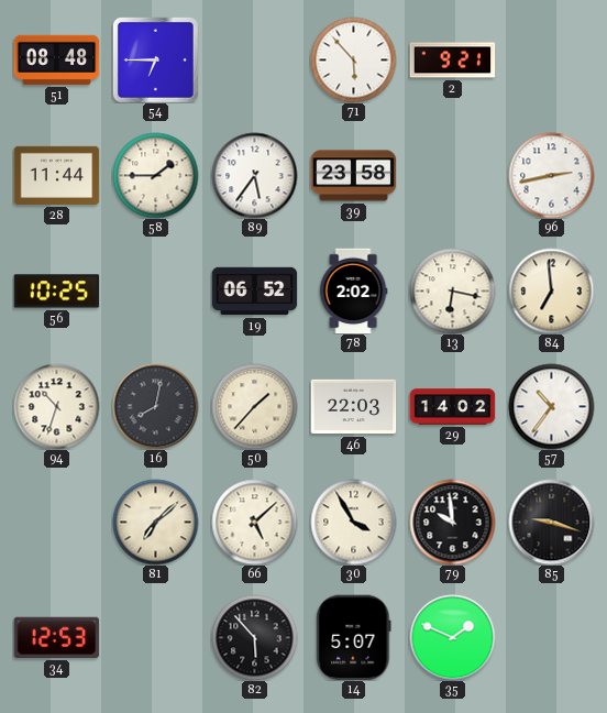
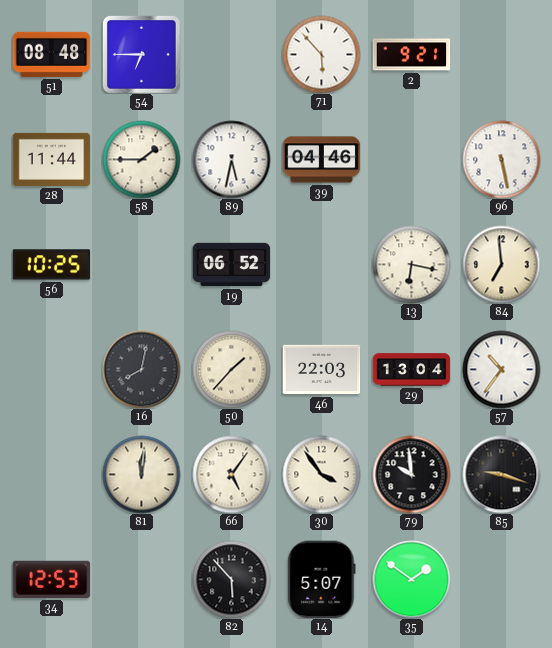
89: 5:36 -> 5:32 (231, 159)
39: 23:58 -> 04:46 (321, 160)
96: 2:43 -> 5:28 (501, 159)
78: 2:02 -> none (353, 290)
94: 10:33 -> none (56, 406)
29: 14:02 -> 13:04 (411, 370)
81: 7:08 -> 12:01 (141, 474)
66: 5:08 -> 5:06 (231, 474)
30: 3:55 -> 3:54 (321, 474)
35: 1:49 -> 1:51 (411, 579)
